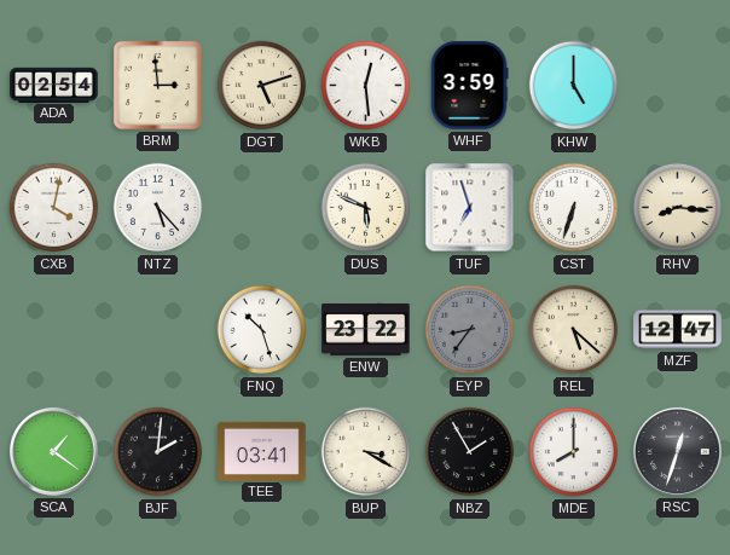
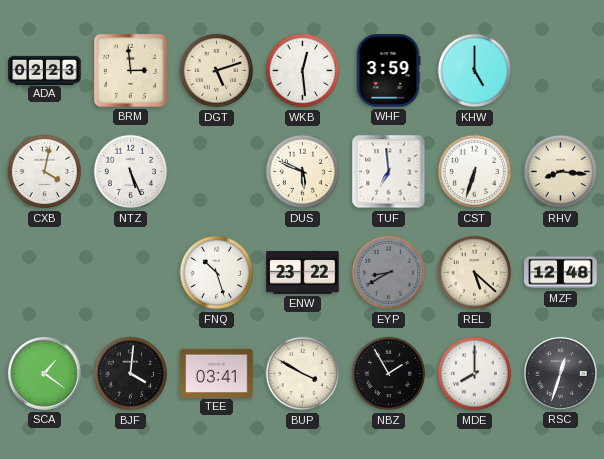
ADA: 02:54 -> 02:23 (45, 70)
NTZ: 5:23 -> 5:26 (131, 172)
TUF: 6:57 -> 6:59 (389, 172)
EYP: 8:36 -> 8:40 (389, 273)
MZF: 12:47 -> 12:48 (561, 273)
BJF: 2:01 -> 4:01 (131, 374)
BUP: 3:20 -> 3:50 (303, 374)
